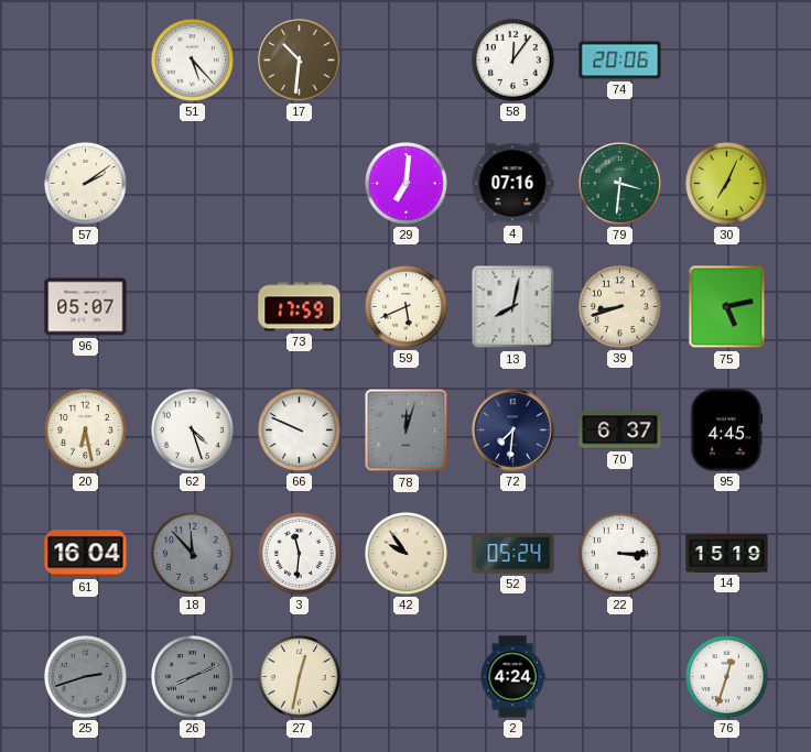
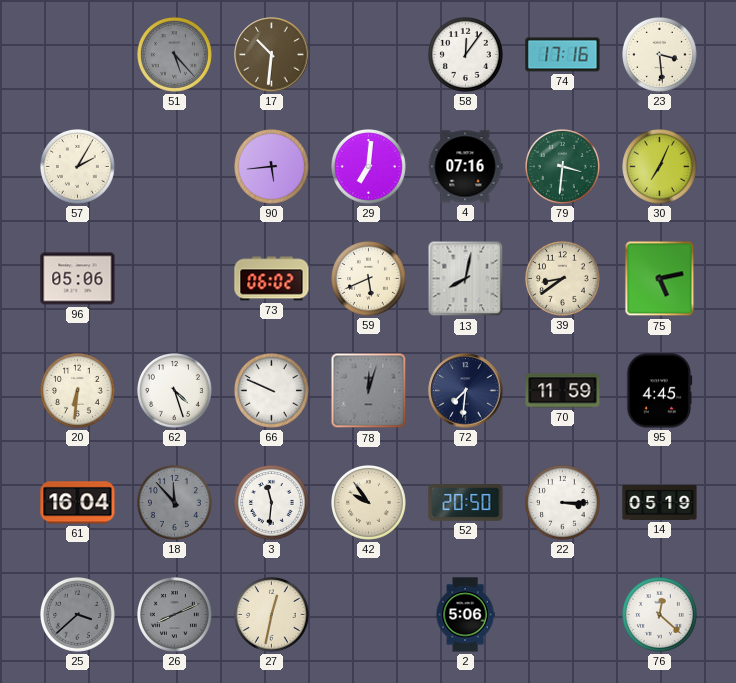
51 dial: white -> grey (175, 55)
74: 20:06 -> 17:16 (563, 55)
23: none -> 3:29 (660, 55)
57: 2:09 -> 2:05 (78, 167)
90: none -> 5:44 (272, 167)
96: 05:07 -> 05:06 (78, 279)
73: 17:59 -> 06:02 (272, 279)
39: 8:42 -> 8:39 (563, 279)
20: 6:28 -> 6:31 (78, 391)
70: 6:37 -> 11:59 (563, 391)
52: 05:24 -> 20:50 (466, 503)
14: 15:19 -> 05:19 (660, 502)
25: 2:42 -> 3:38 (78, 615)
2: 4:24 -> 5:06 (465, 615)
76: 12:33 -> 12:22 (660, 615)
